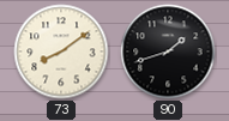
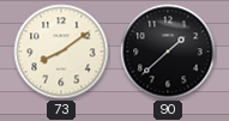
90: 1:42 -> 1:38 (168, 52)
